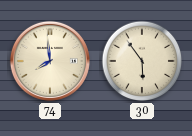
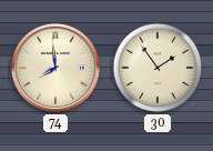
30: 5:54 -> 1:54 (158, 68)
